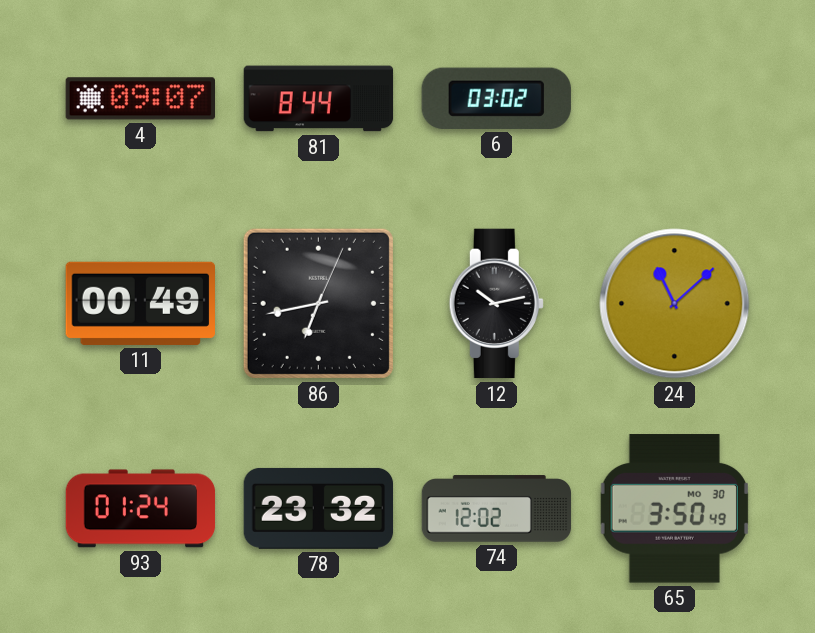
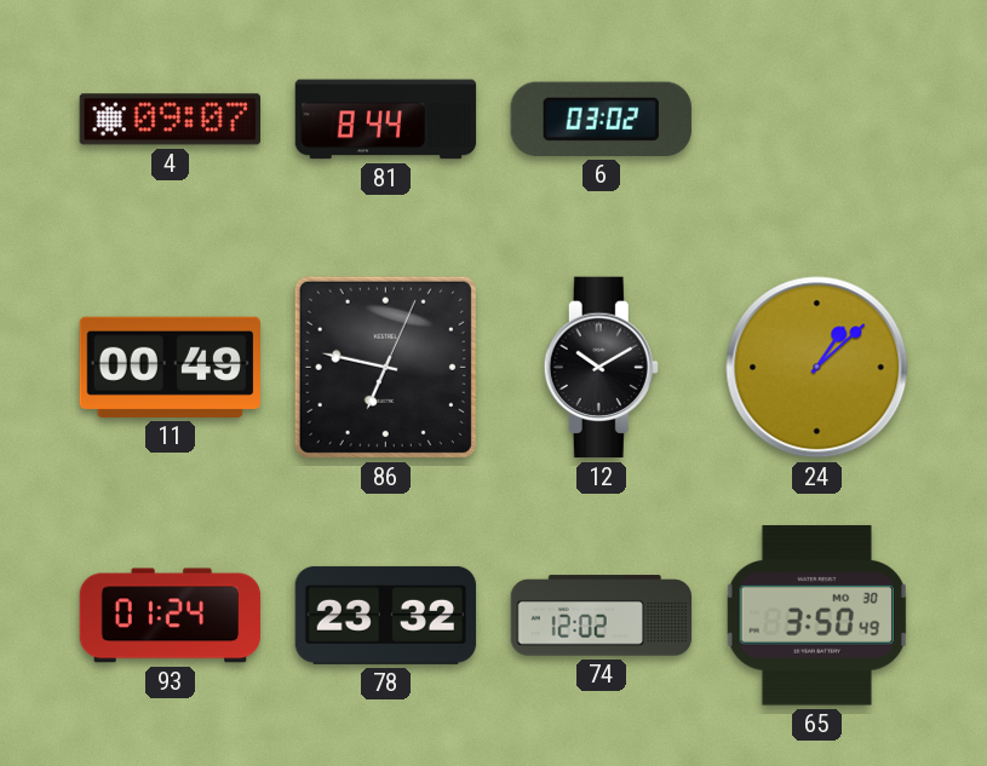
86: 6:43 -> 6:47 (385, 367)
12: 10:13 -> 10:10 (601, 368)
24: 11:08 -> 1:08 (817, 368)
